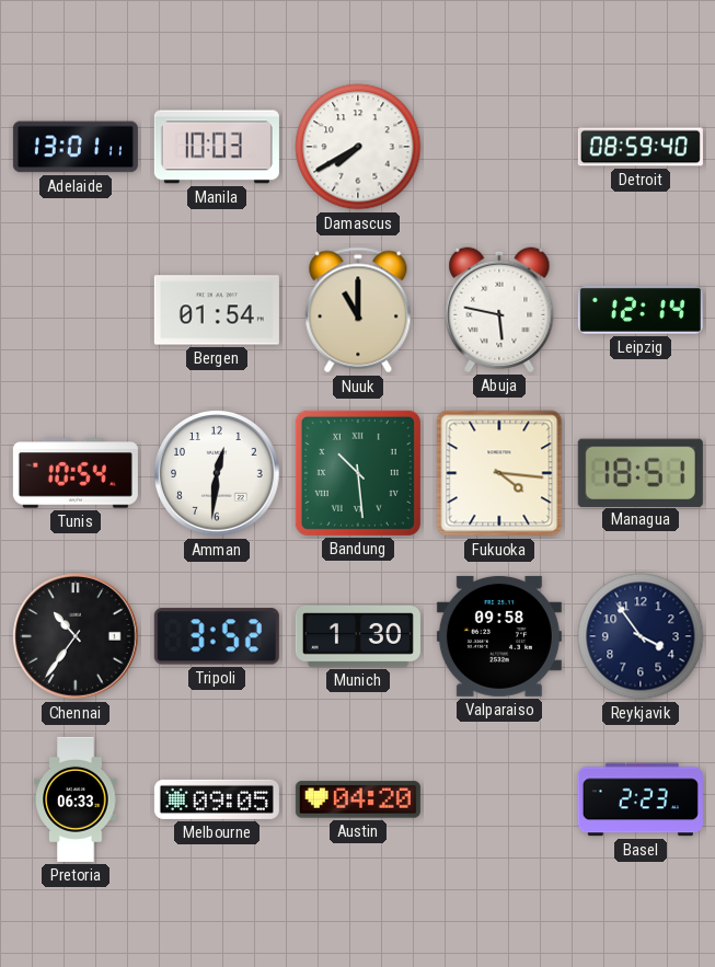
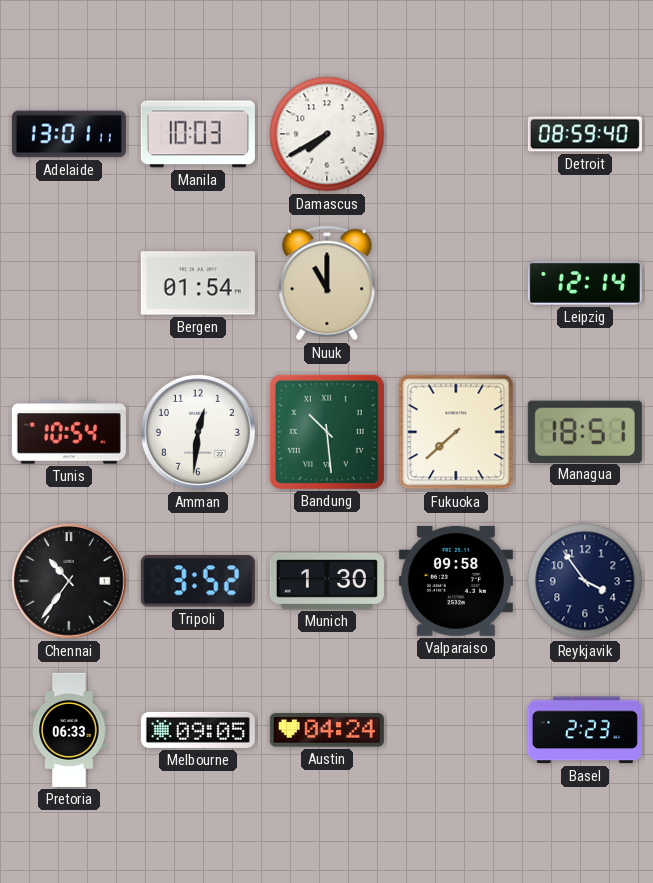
Abuja: 5:47 -> none (499, 310)
Fukuoka: 4:16 -> 7:38 (456, 432)
Austin: 04:20 -> 04:24 (327, 730)
